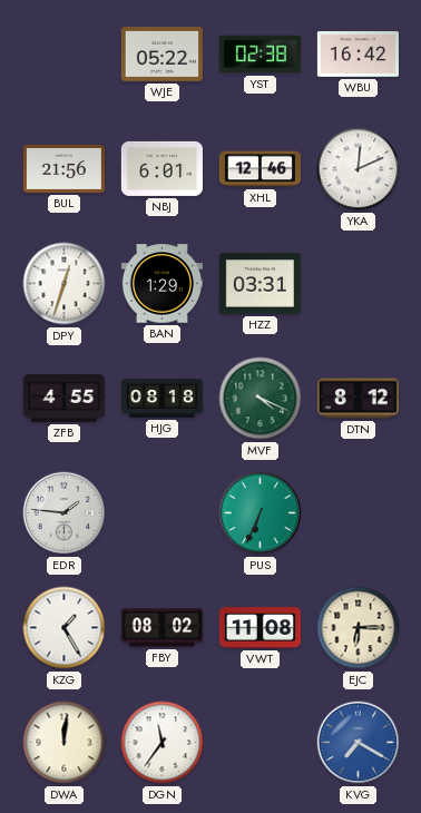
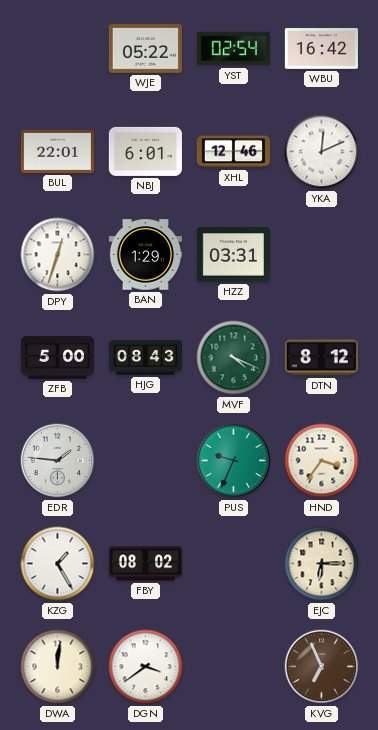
YST: 02:38 -> 02:54 (233, 49)
BUL: 21:56 -> 22:01 (57, 151)
ZFB: 4:55 -> 5:00 (57, 357)
HJG: 08:18 -> 08:43 (145, 357)
PUS: 6:34 -> 9:34 (234, 461)
HND: none -> 3:36 (322, 461)
VWT: 11:08 -> none (260, 628)
DGN: 11:36 -> 3:39 (146, 667)
KVG: 7:20 -> 6:56 (322, 667)
KVG dial: blue -> brown (322, 667)
